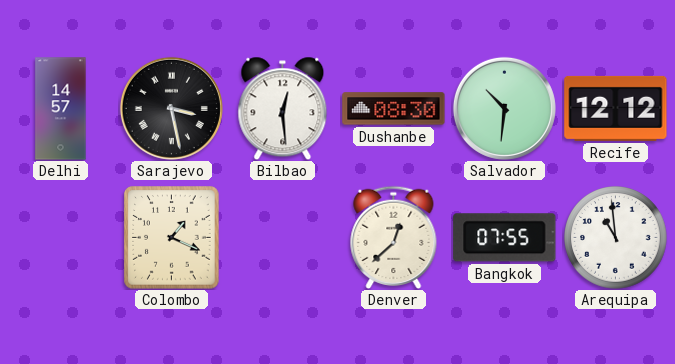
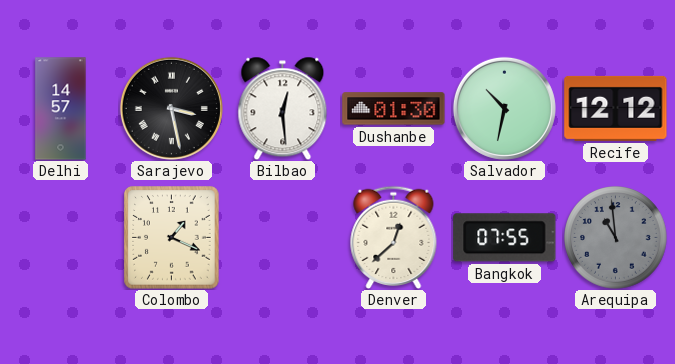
Dushanbe: 08:30 -> 01:30 (394, 109)
Salvador: 10:31 -> 10:32 (504, 108)
Arequipa dial: white -> grey (616, 238)
